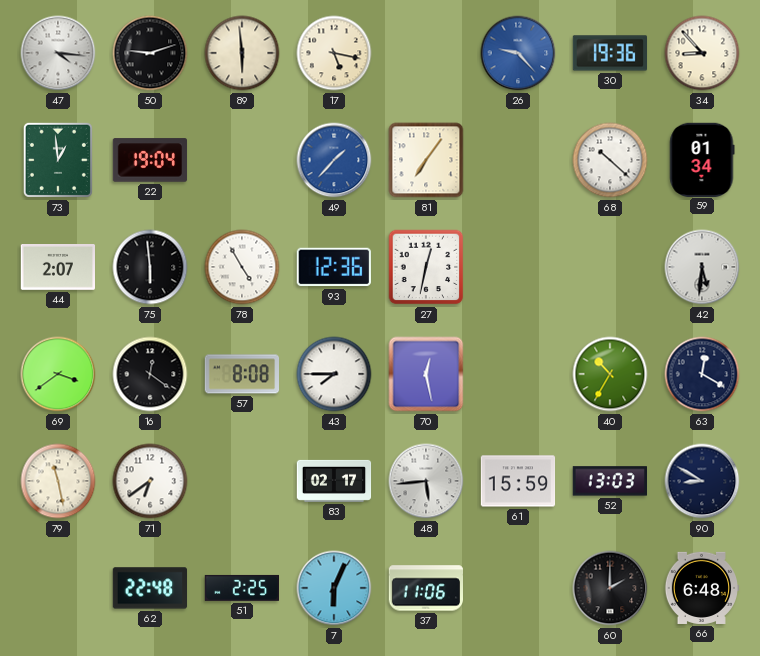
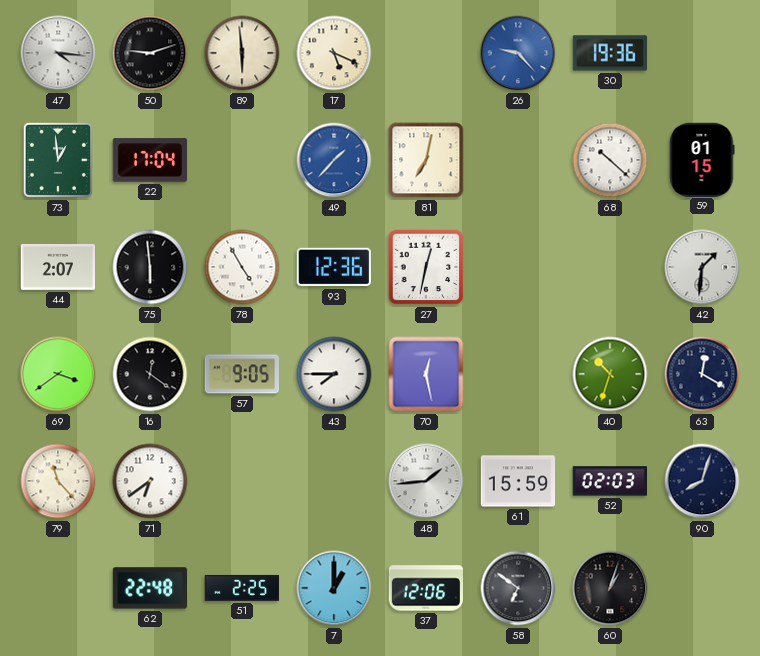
17: 5:17 -> 5:19 (334, 53)
34: 8:53 -> none (702, 53)
22: 19:04 -> 17:04 (150, 160)
81: 7:06 -> 7:02 (426, 160)
59: 01:34 -> 01:15 (702, 159)
42: 5:31 -> 1:31 (702, 267)
57: 8:08 -> 9:05 (242, 374)
40: 10:35 -> 10:33 (610, 374)
79: 11:28 -> 11:23 (58, 481)
83: 02:17 -> none (334, 481)
48: 5:44 -> 1:44 (426, 481)
52: 13:03 -> 02:03 (609, 481)
90: 8:50 -> 8:03 (702, 481)
7: 6:04 -> 1:00 (334, 588)
37: 11:06 -> 12:06 (425, 588)
58: none -> 6:51 (518, 588)
60: 2:00 -> 1:03 (610, 588)
66: 6:48 -> none (702, 588)
